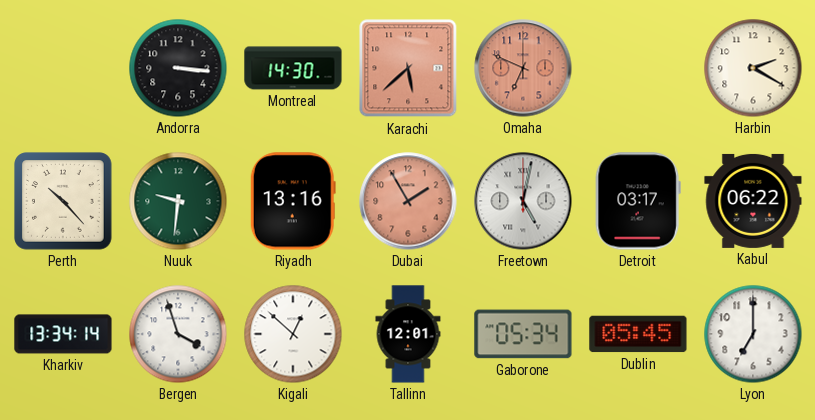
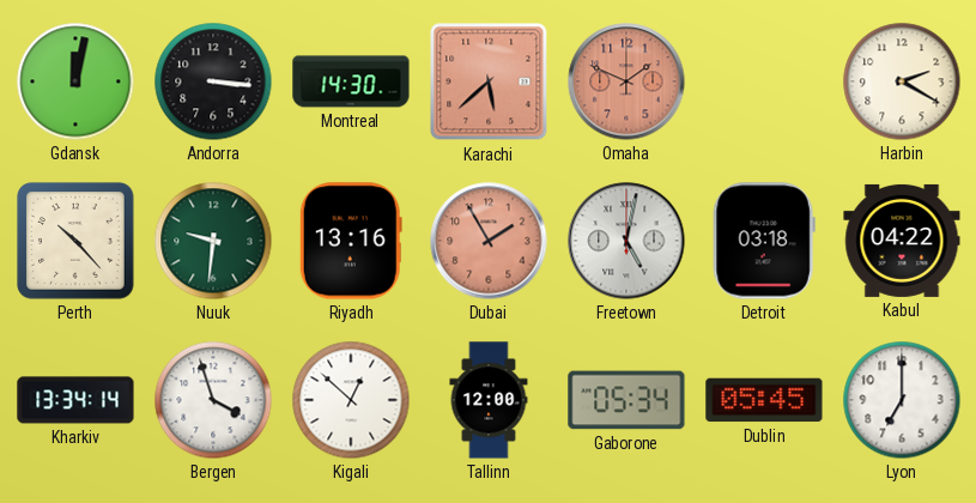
Gdansk: none -> 12:02 (75, 81)
Omaha: 6:49 -> 1:49 (626, 81)
Detroit: 03:17 -> 03:18 (764, 241)
Kabul: 06:22 -> 04:22 (902, 241)
Tallinn: 12:01 -> 12:00 (489, 400)
